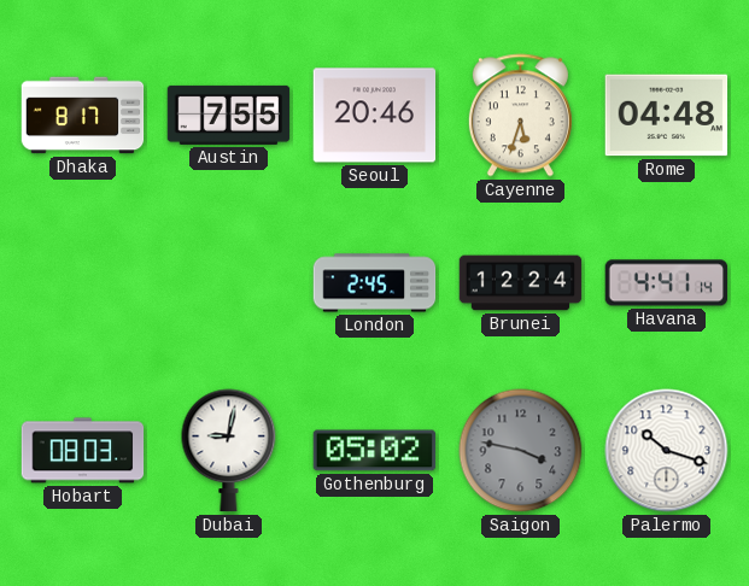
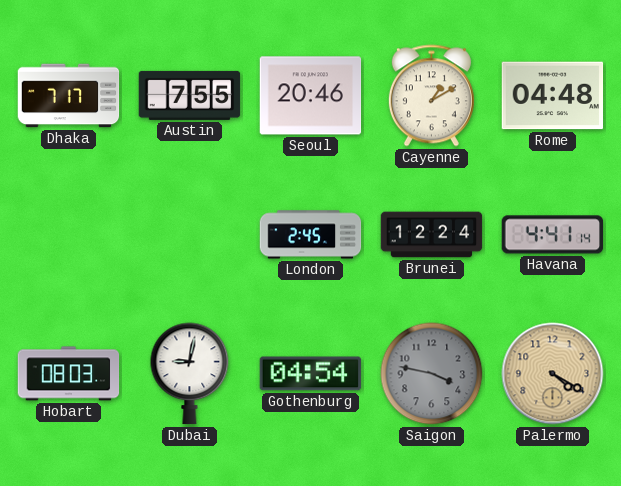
Dhaka: 8:17 -> 7:17 (69, 96)
Cayenne: 5:33 -> 1:10 (431, 96)
Gothenburg: 05:02 -> 04:54 (311, 374)
Palermo: 10:18 -> 4:20 (553, 374)
Palermo dial: white -> champagne (553, 374)
